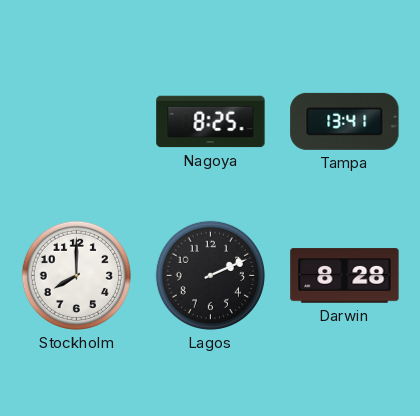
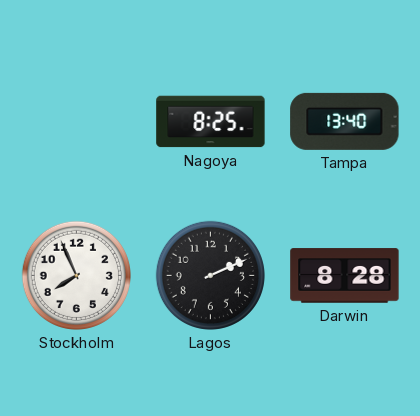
Tampa: 13:41 -> 13:40 (345, 121)
Stockholm: 8:00 -> 7:56 (76, 275)
